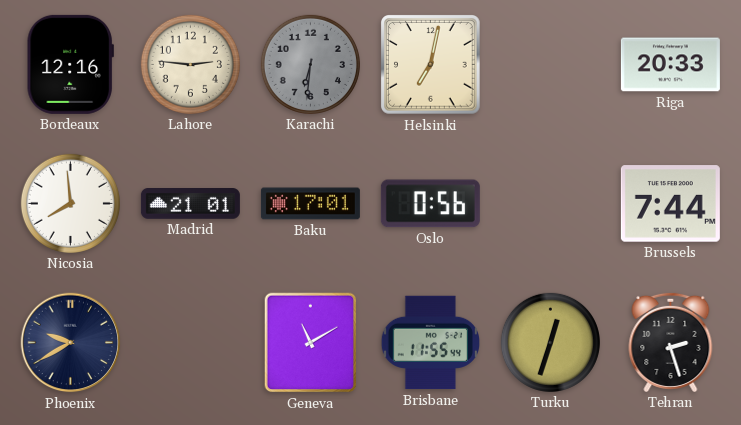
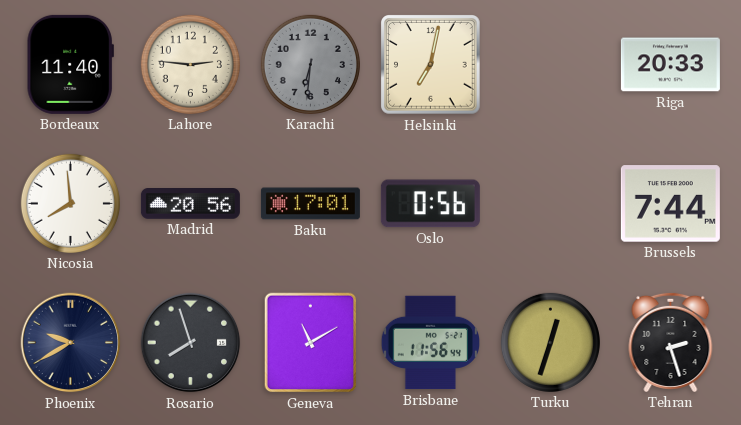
Bordeaux: 12:16 -> 11:40 (70, 64)
Madrid: 21:01 -> 20:56 (190, 204)
Rosario: none -> 7:57 (191, 343)
Brisbane: 11:55 -> 11:56 (430, 343)
